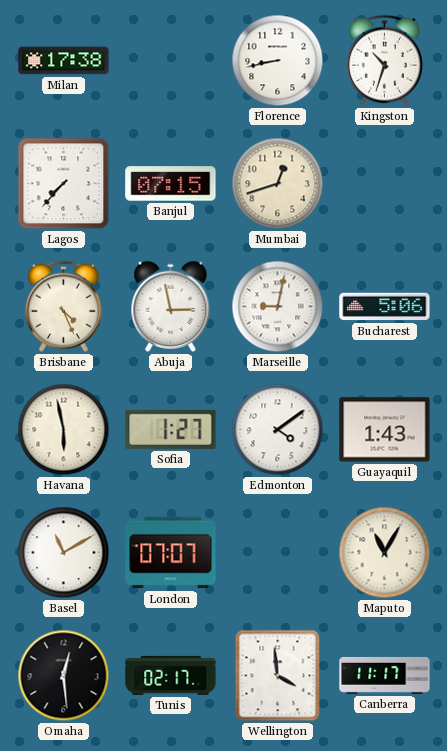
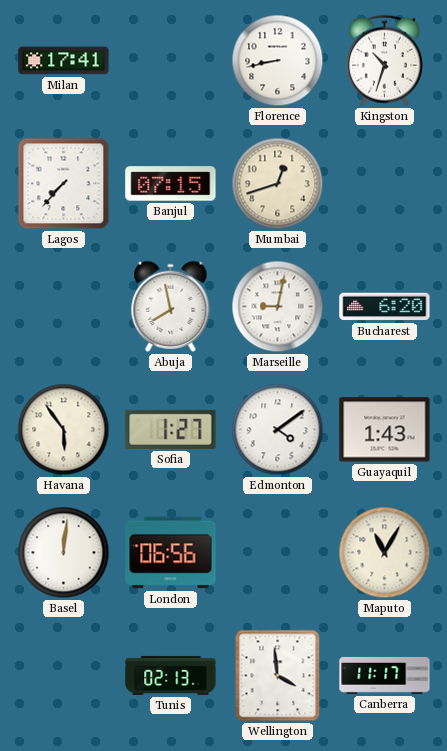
Milan: 17:38 -> 17:41 (64, 61)
Brisbane: 4:26 -> none (63, 306)
Abuja: 2:58 -> 7:58 (171, 306)
Bucharest: 5:06 -> 6:20 (385, 307)
Havana: 5:58 -> 5:54 (64, 430)
Basel: 11:10 -> 12:01 (64, 553)
London: 07:07 -> 06:56 (171, 553)
Omaha: 12:29 -> none (64, 676)
Tunis: 02:17 -> 02:13 (171, 675)
